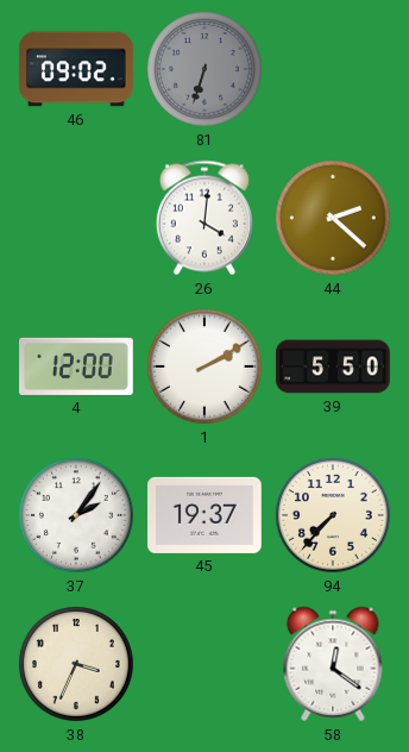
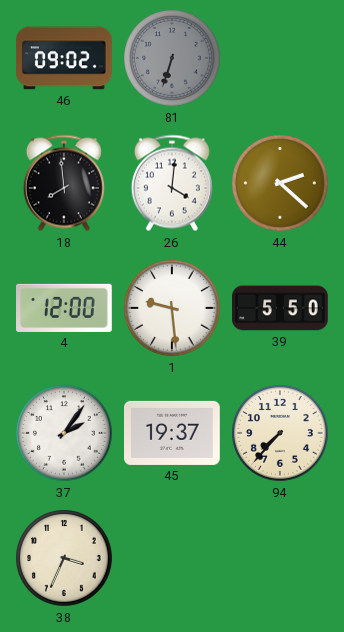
18: none -> 7:59 (64, 183)
1: 2:10 -> 9:29 (173, 309)
58: 12:21 -> none (333, 664)
